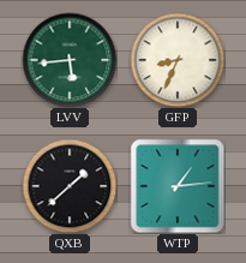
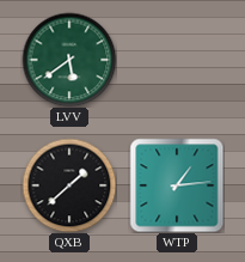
LVV: 5:44 -> 5:39 (69, 60)
GFP: 8:34 -> none (178, 60)
